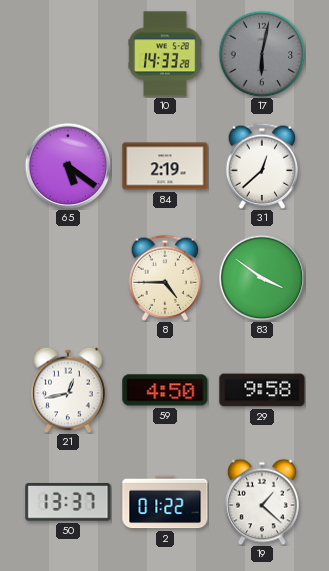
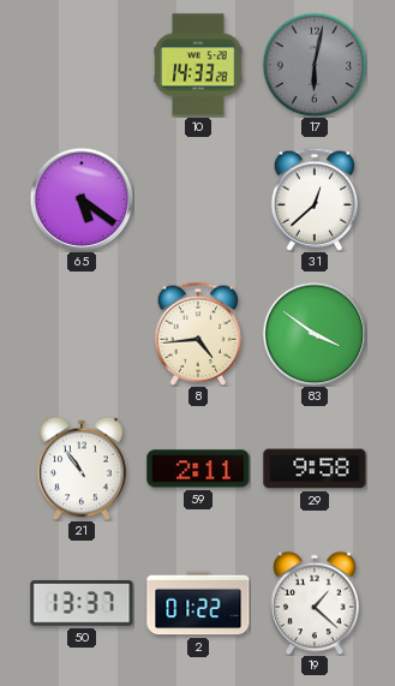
84: 2:19 -> none (165, 166)
8: 4:45 -> 4:44 (198, 334)
21: 12:43 -> 10:54 (82, 469)
59: 4:50 -> 2:11 (198, 469)
